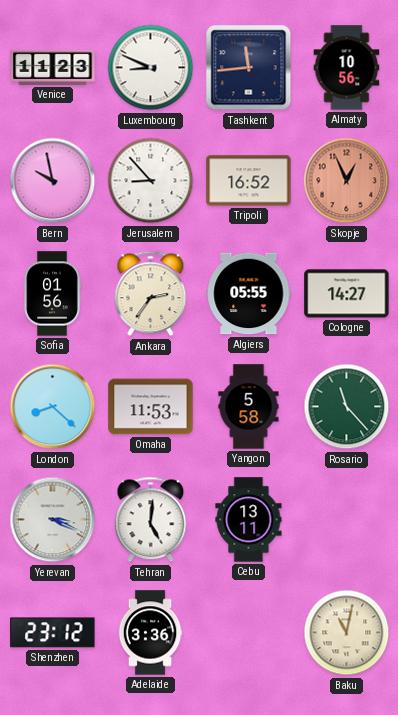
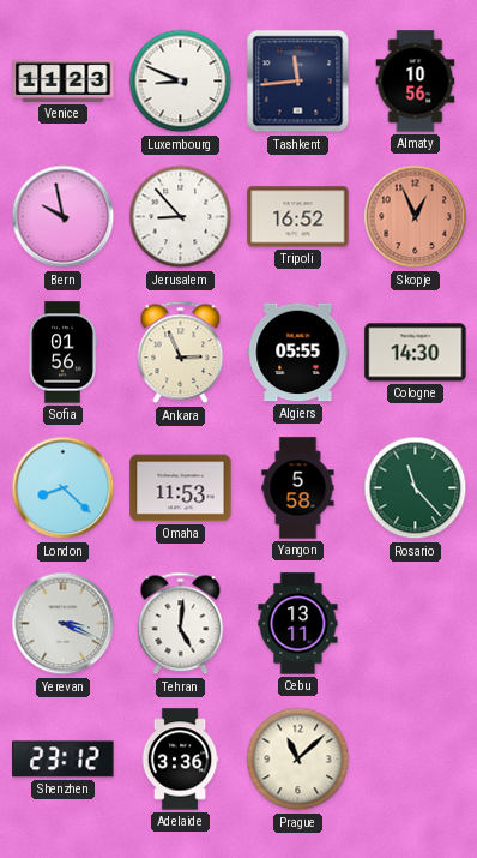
Ankara: 2:36 -> 2:56 (181, 353)
Cologne: 14:27 -> 14:30 (416, 353)
Prague: none -> 11:08 (298, 760)
Baku: 11:02 -> none (347, 633)
